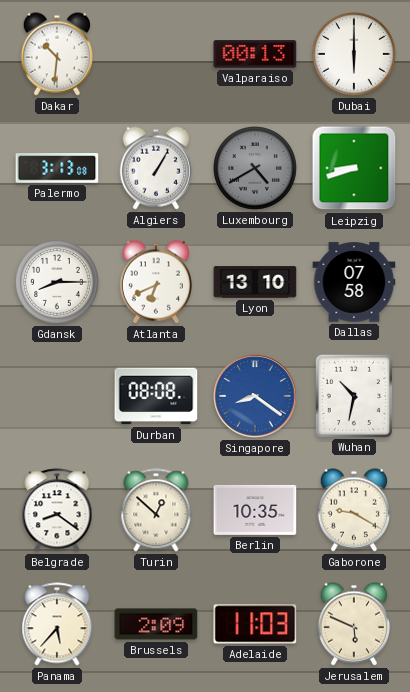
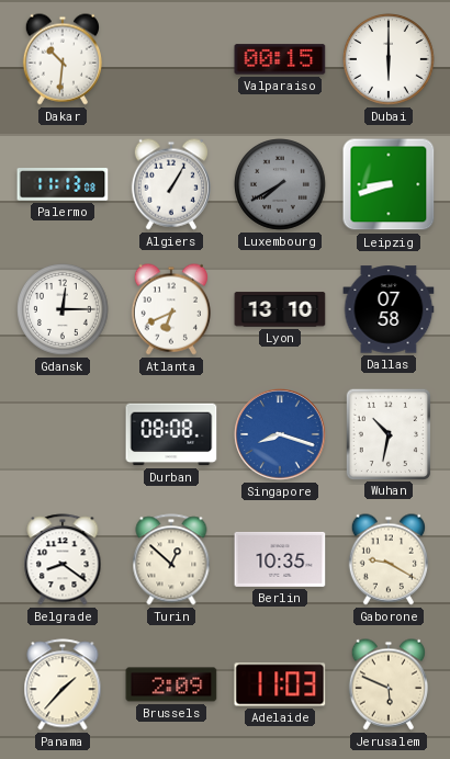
Valparaiso: 00:13 -> 00:15 (280, 59)
Palermo: 3:13 -> 11:13 (63, 184)
Luxembourg: 4:40 -> 7:40 (281, 185)
Gdansk: 8:15 -> 12:15 (64, 310)
Singapore: 8:21 -> 8:18 (280, 434)
Panama: 5:37 -> 1:37 (63, 684)
